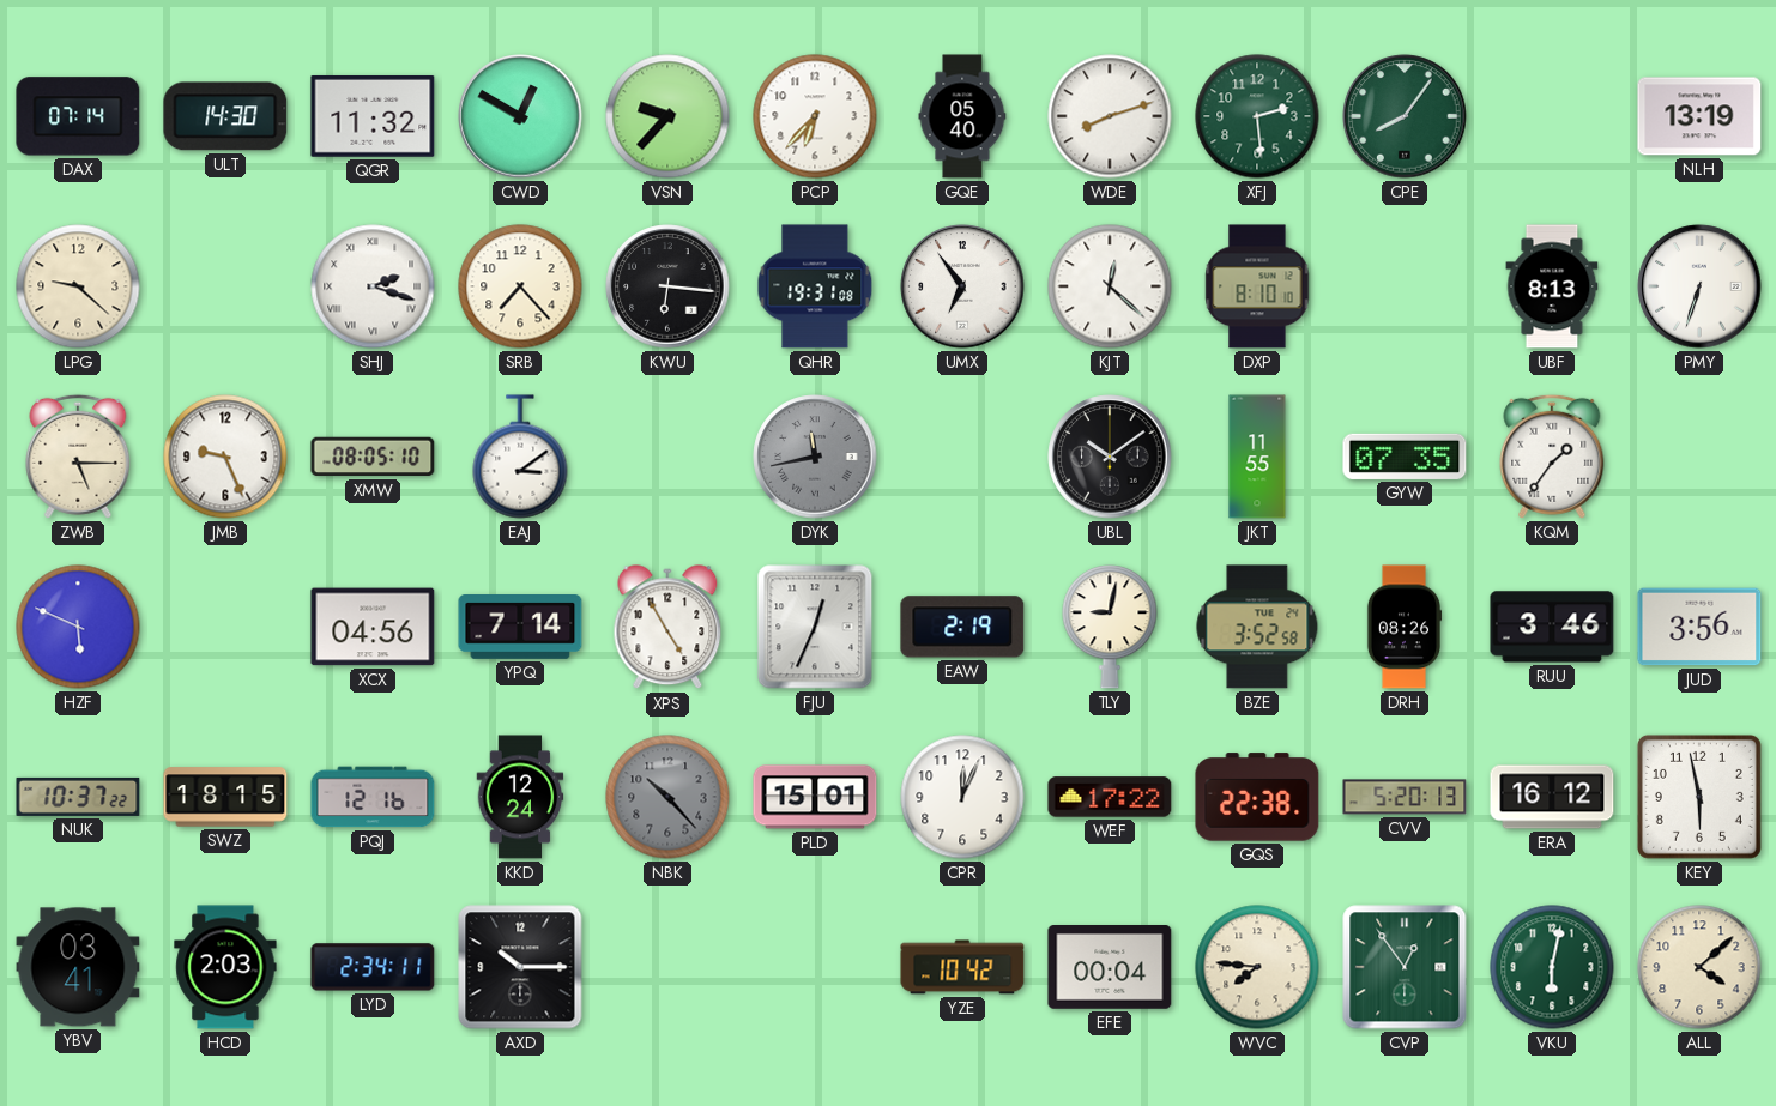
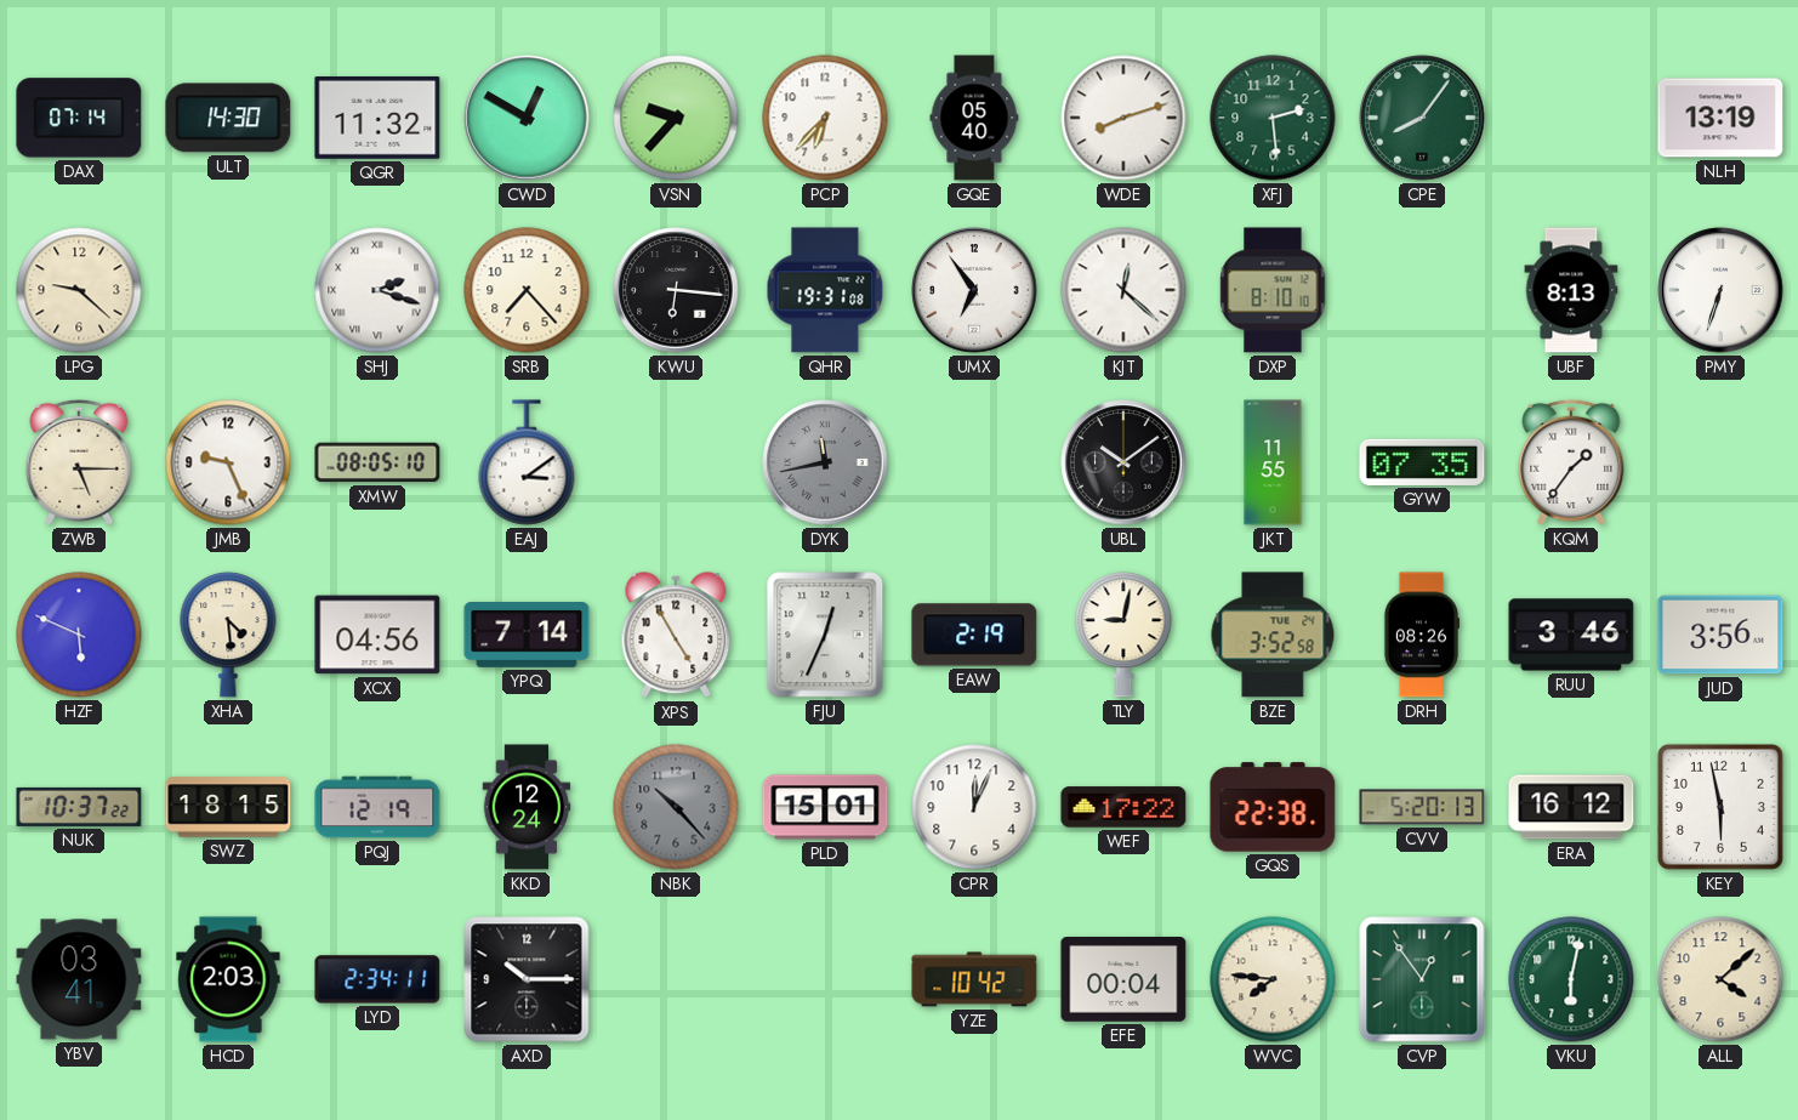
XHA: none -> 4:29 (228, 635)
PQJ: 12:16 -> 12:19 (377, 807)
